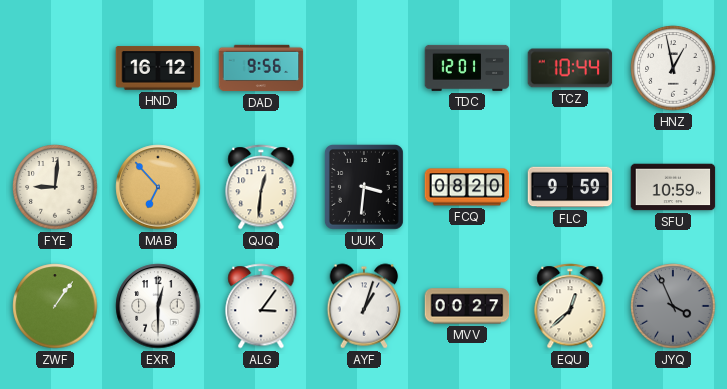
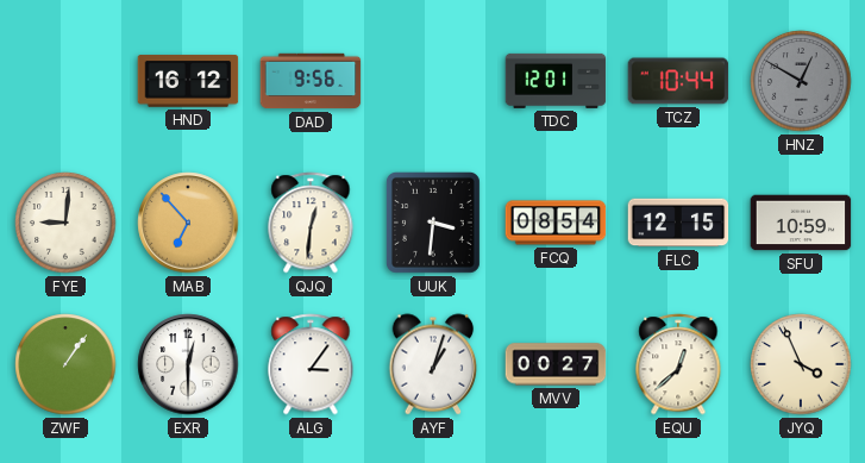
HNZ: 12:58 -> 12:50 (801, 81)
HNZ dial: white -> grey (801, 81)
FCQ: 08:20 -> 08:54 (556, 223)
FLC: 9:59 -> 12:15 (678, 223)
JYQ dial: grey -> cream (801, 364)
